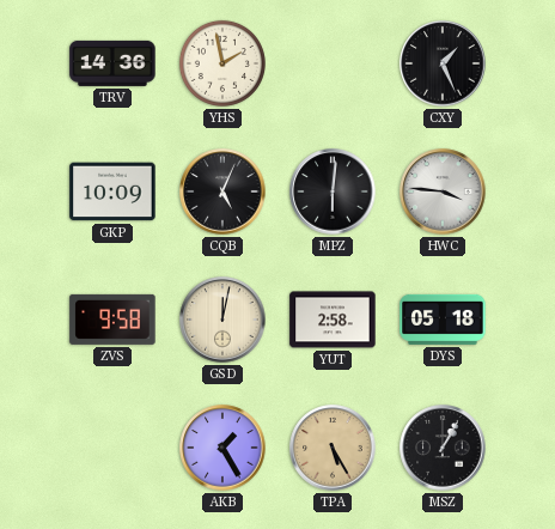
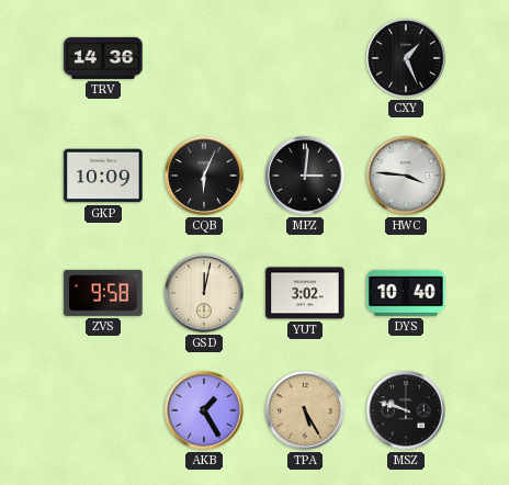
YHS: 1:58 -> none (222, 63)
CQB: 5:04 -> 6:04 (204, 176)
MPZ: 6:01 -> 3:01 (305, 176)
YUT: 2:58 -> 3:02 (305, 293)
DYS: 05:18 -> 10:40 (406, 293)
MSZ: 1:05 -> 9:48 (406, 410)
